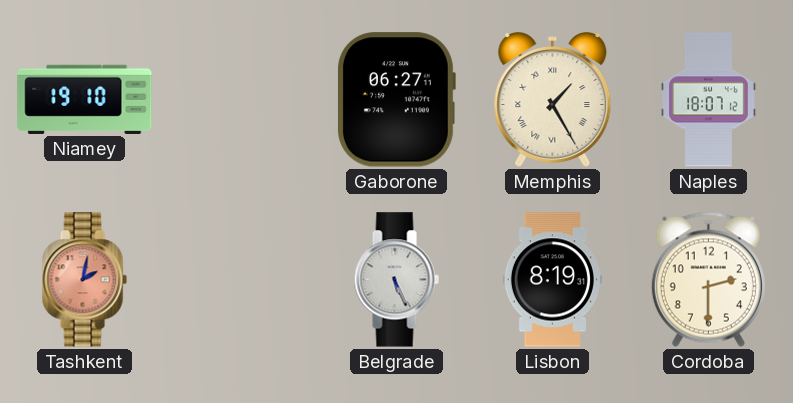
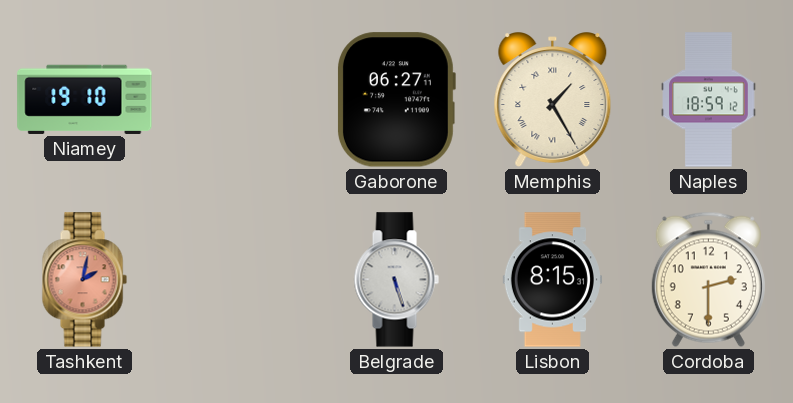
Naples: 18:07 -> 18:59 (709, 100)
Belgrade: 5:26 -> 5:27 (396, 280)
Lisbon: 8:19 -> 8:15 (552, 280)
